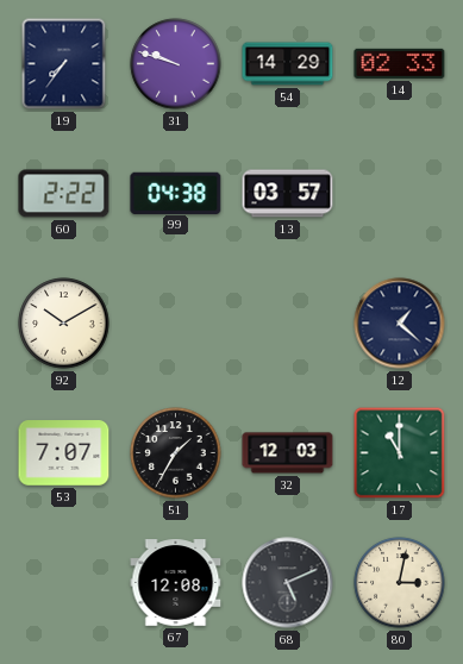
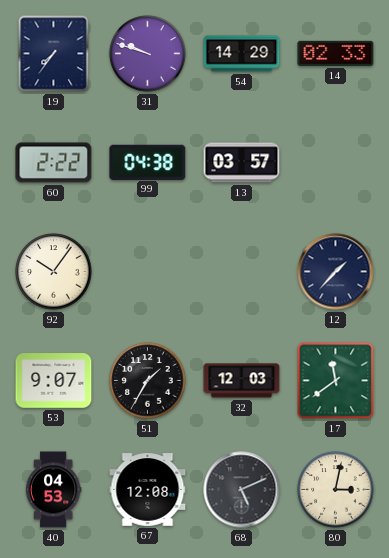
92: 10:10 -> 10:06 (54, 272)
12: 1:22 -> 1:37 (336, 272)
53: 7:07 -> 9:07 (54, 381)
17: 11:00 -> 11:39 (336, 381)
40: none -> 04:53 (53, 490)
